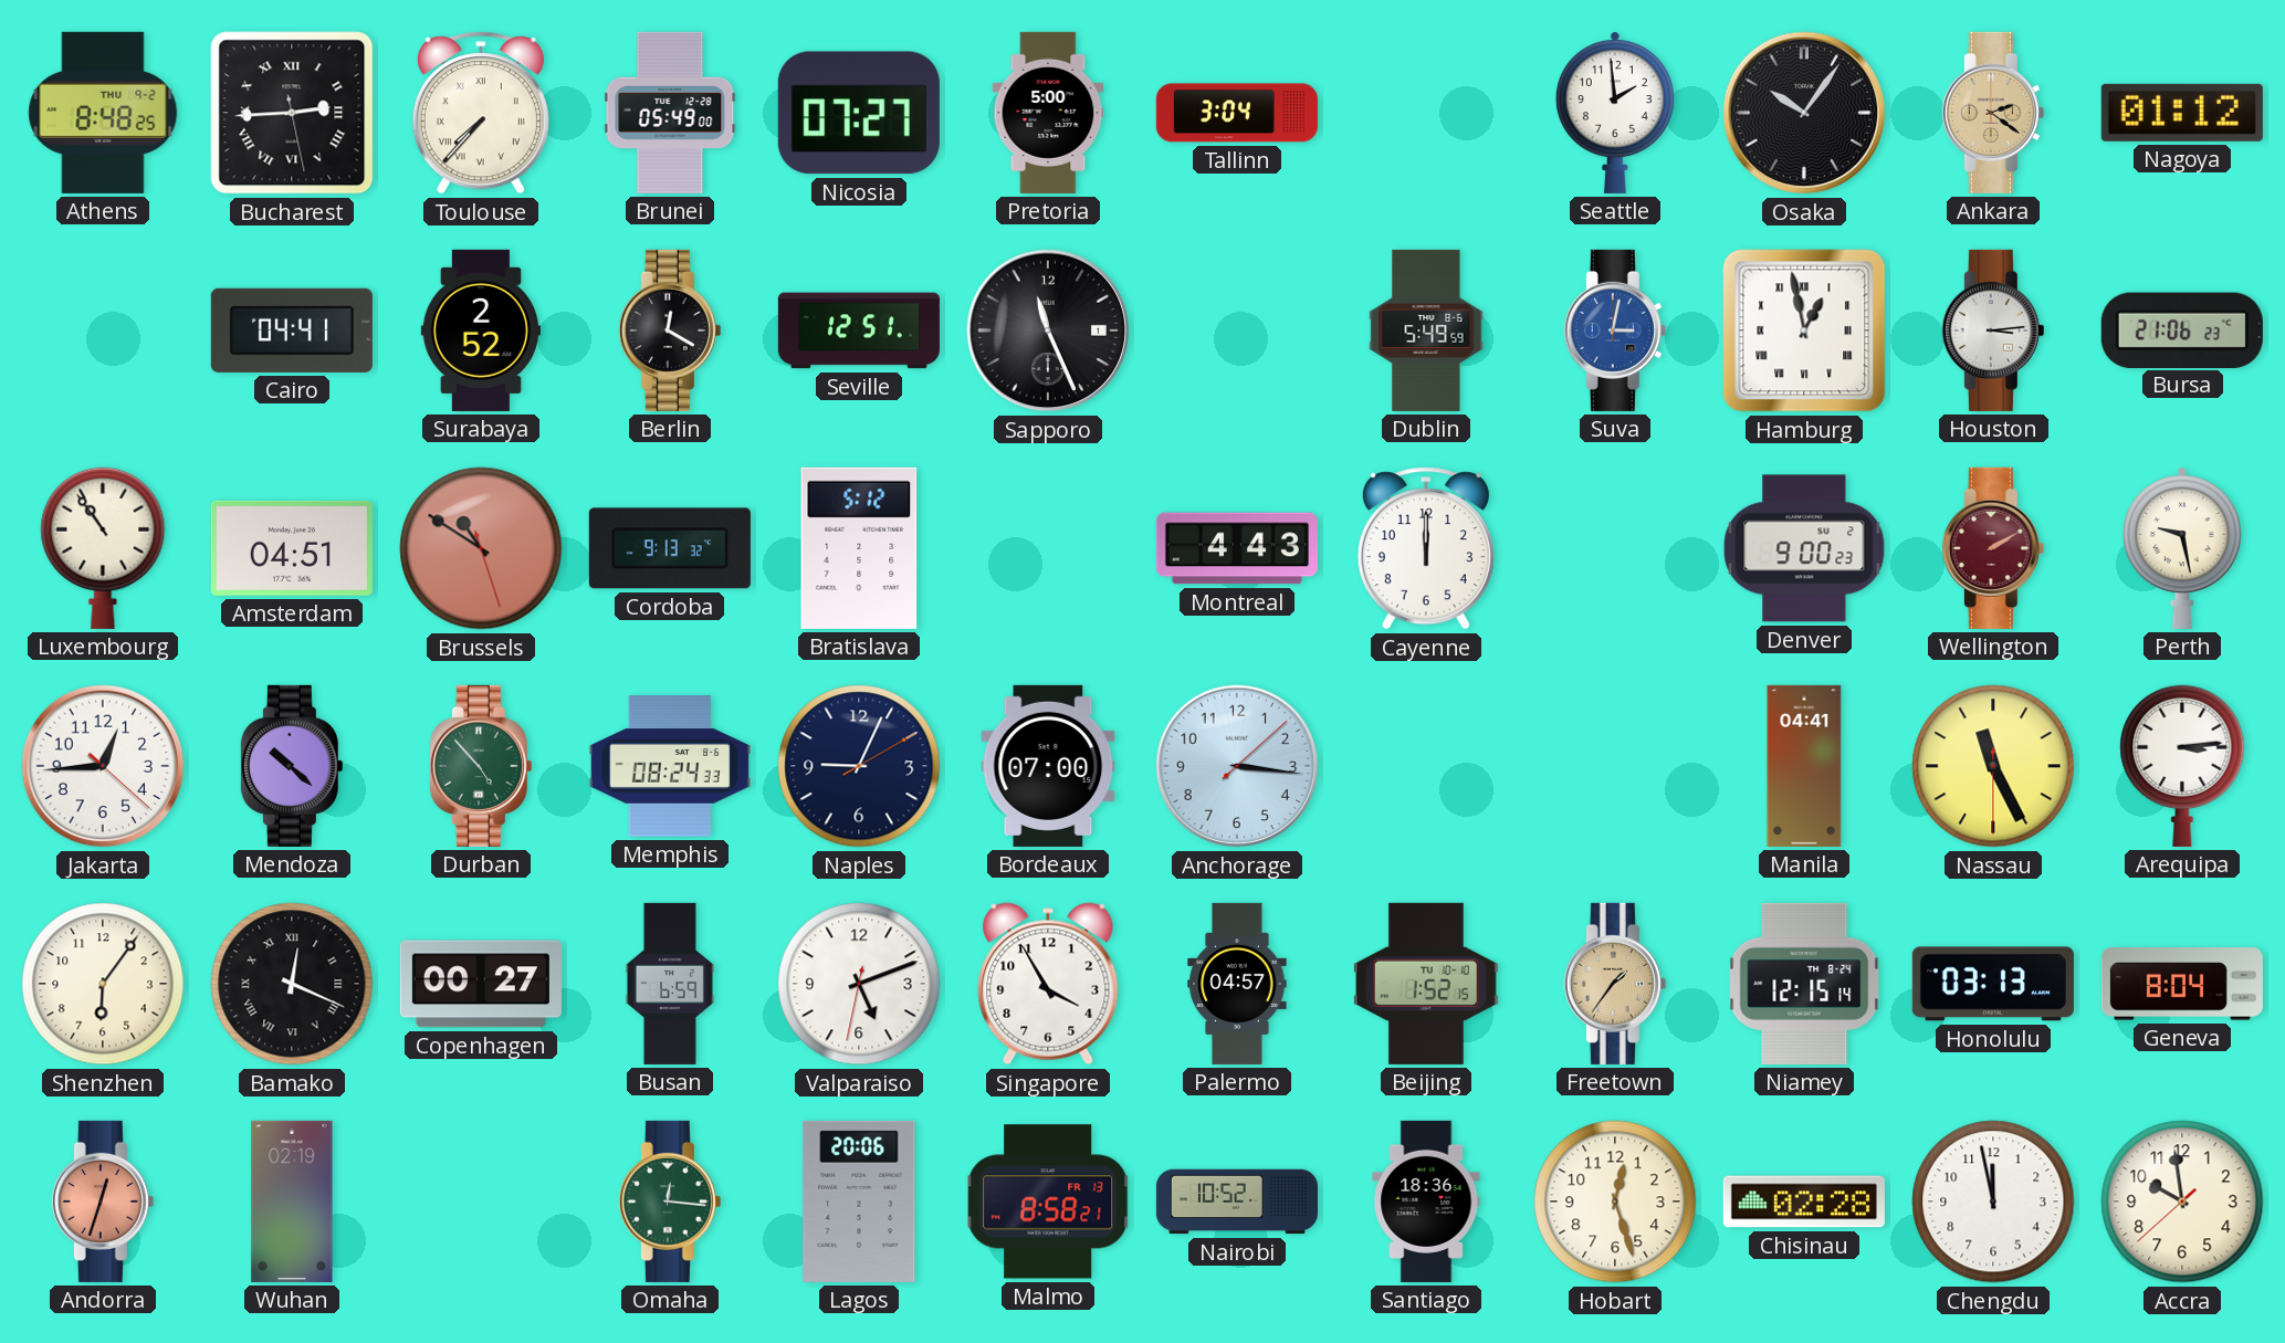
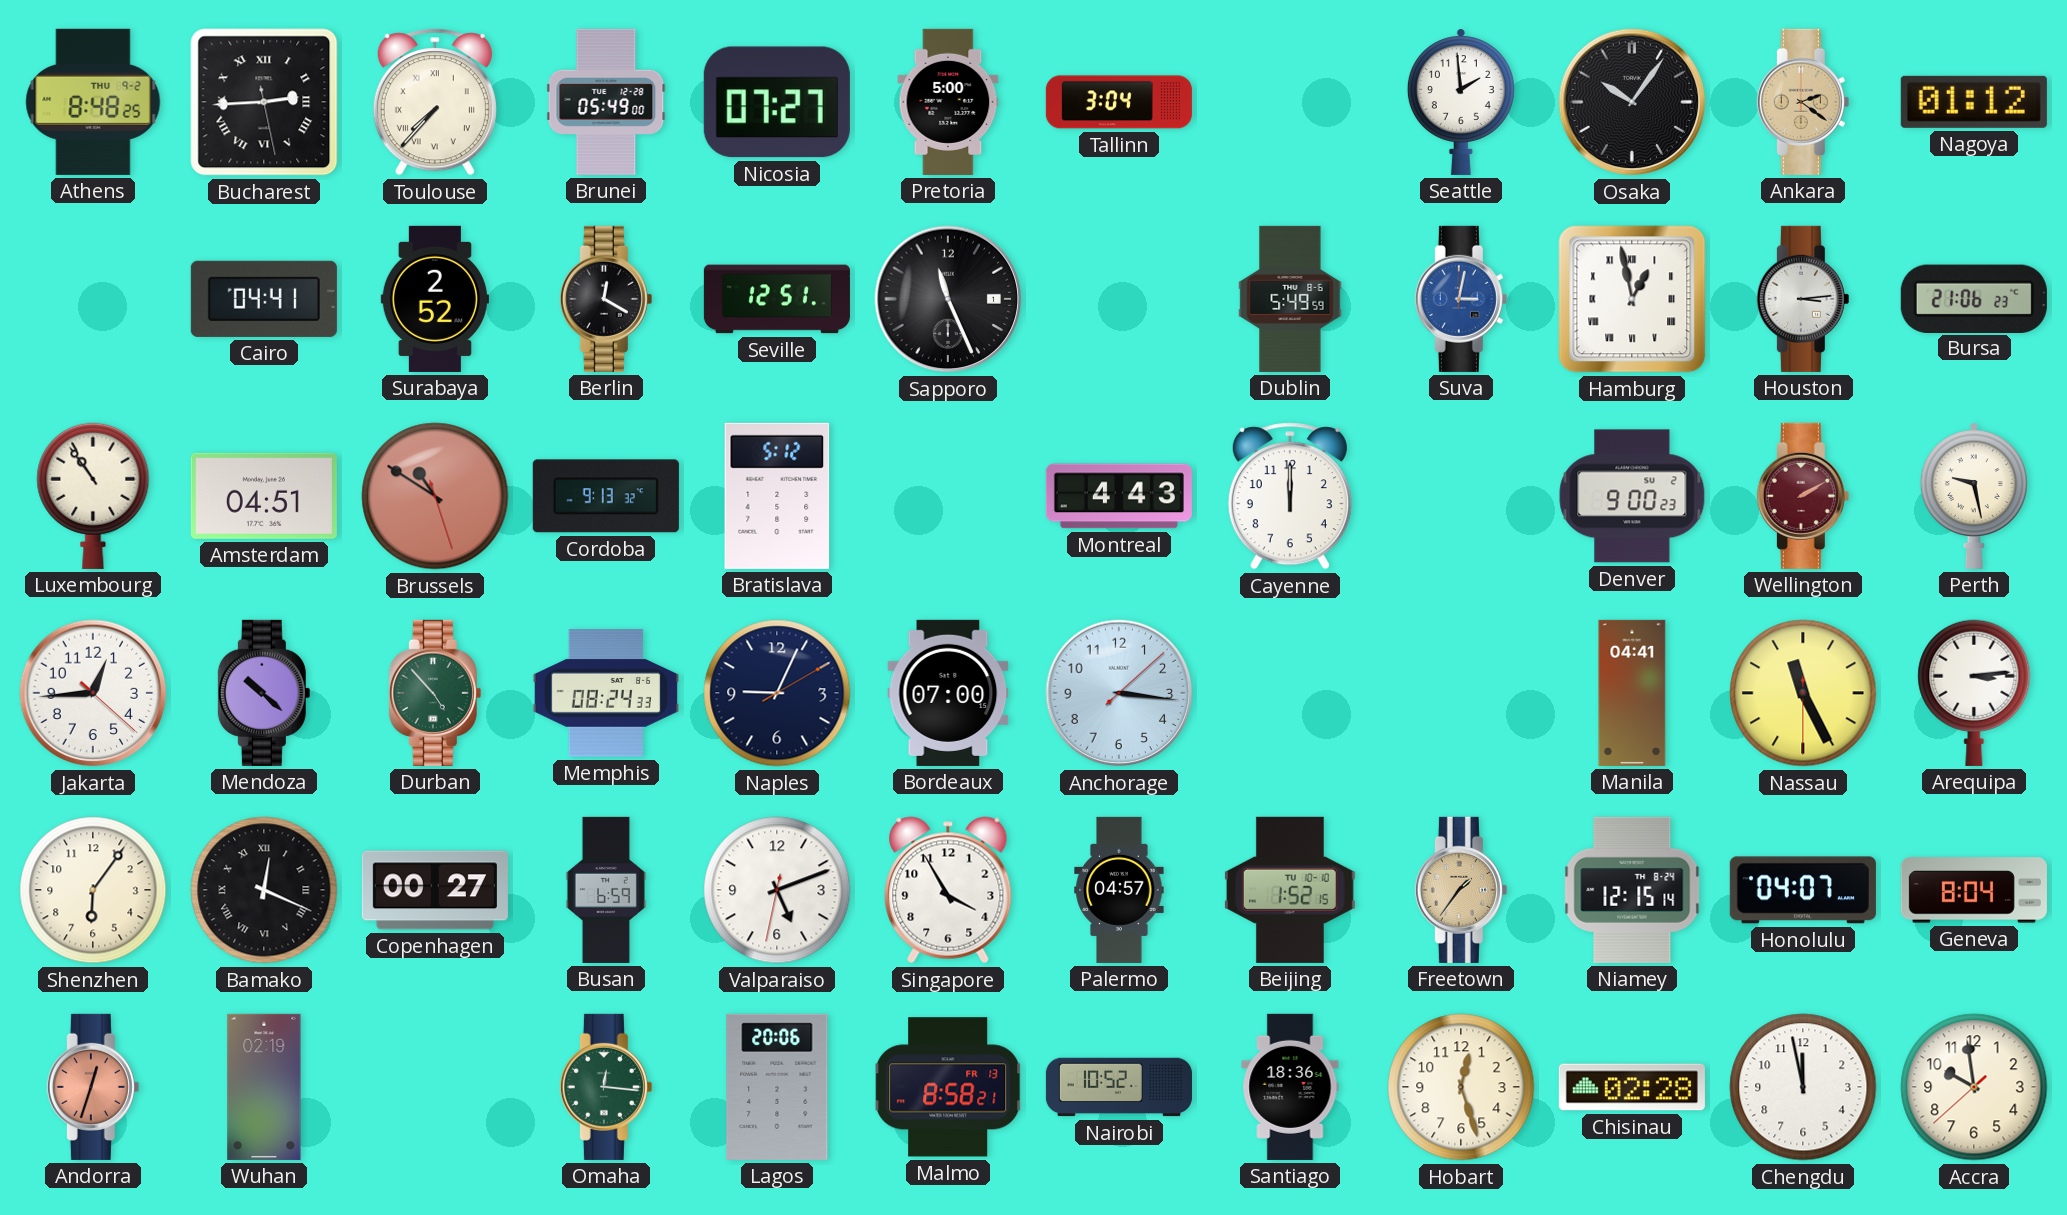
Honolulu: 03:13 -> 04:07 (1803, 890)
